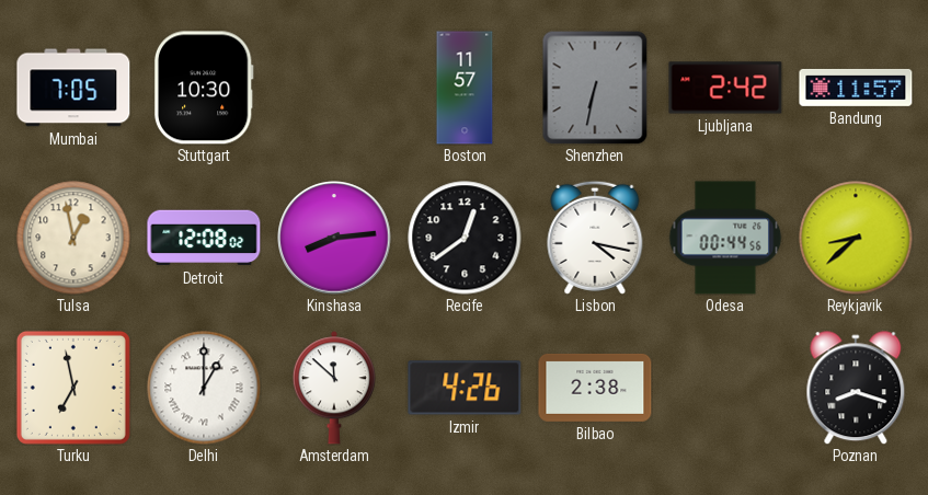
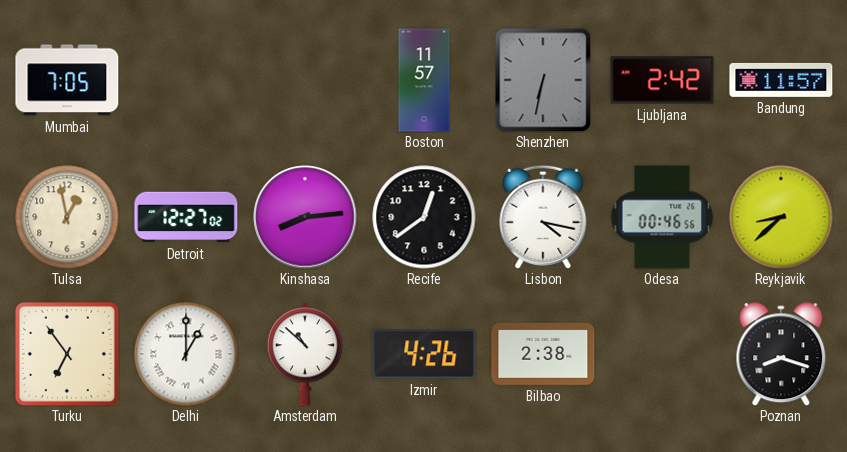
Stuttgart: 10:30 -> none (204, 88)
Detroit: 12:08 -> 12:27 (186, 217)
Odesa: 00:44 -> 00:46 (662, 217)
Turku: 6:58 -> 6:54 (67, 354)
Amsterdam: 11:52 -> 10:52 (305, 354)
